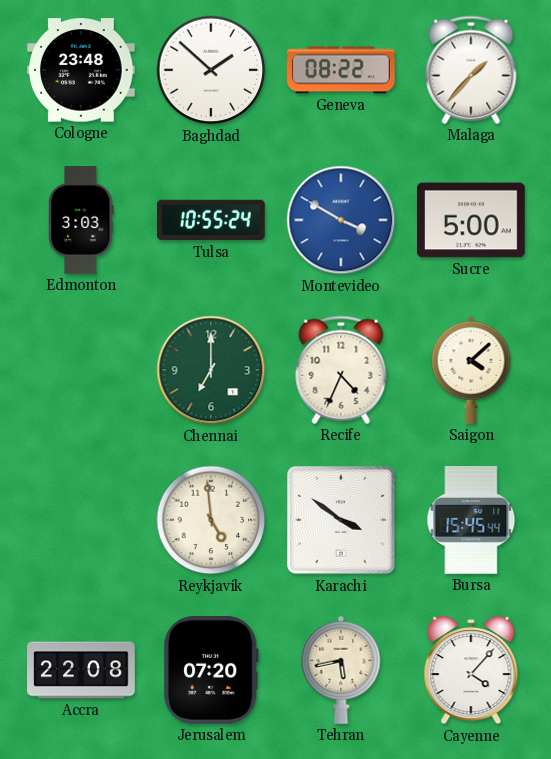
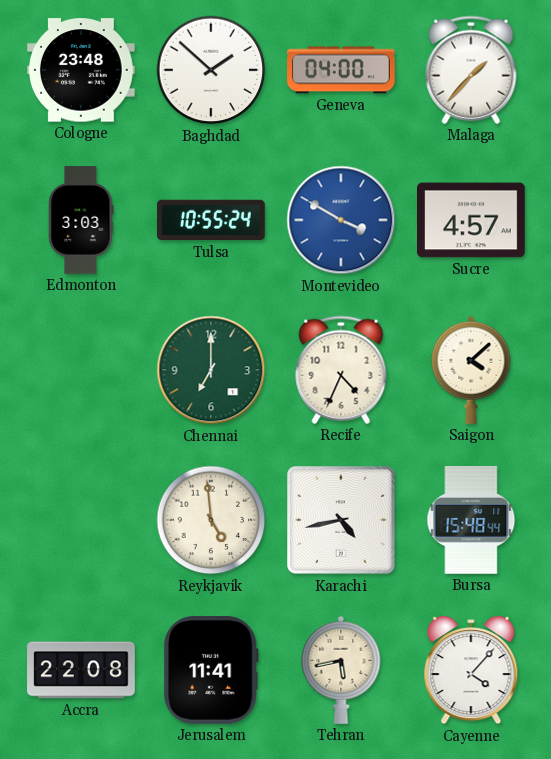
Geneva: 08:22 -> 04:00 (342, 70)
Sucre: 5:00 -> 4:57 (472, 220)
Karachi: 3:51 -> 4:43 (341, 520)
Bursa: 15:45 -> 15:48 (471, 521)
Jerusalem: 07:20 -> 11:41 (211, 671)
